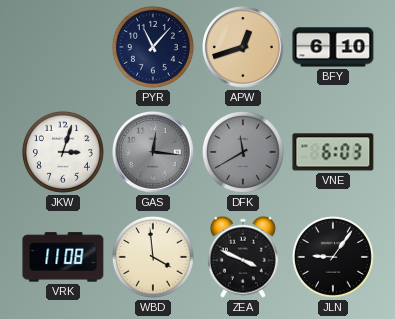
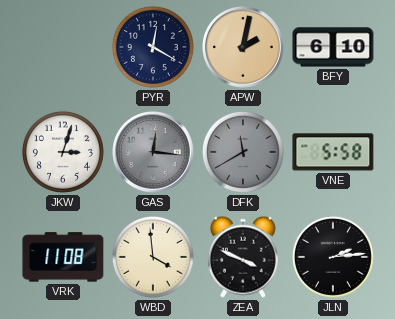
PYR: 11:07 -> 12:20 (153, 47)
APW: 12:42 -> 2:02 (244, 48)
VNE: 6:03 -> 5:58 (333, 152)
JLN: 9:06 -> 2:14 (333, 257)
